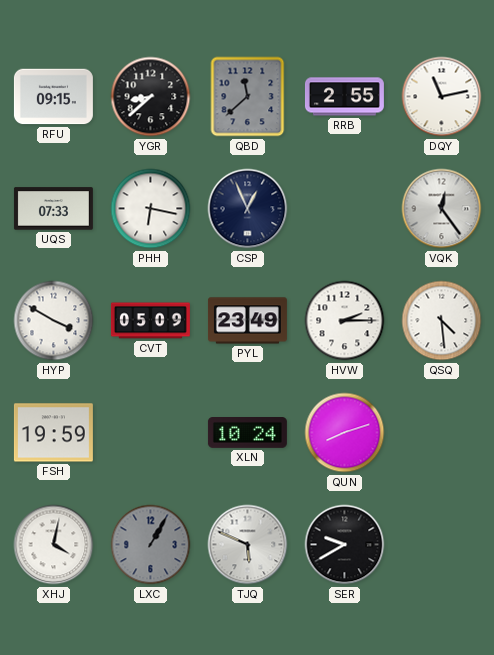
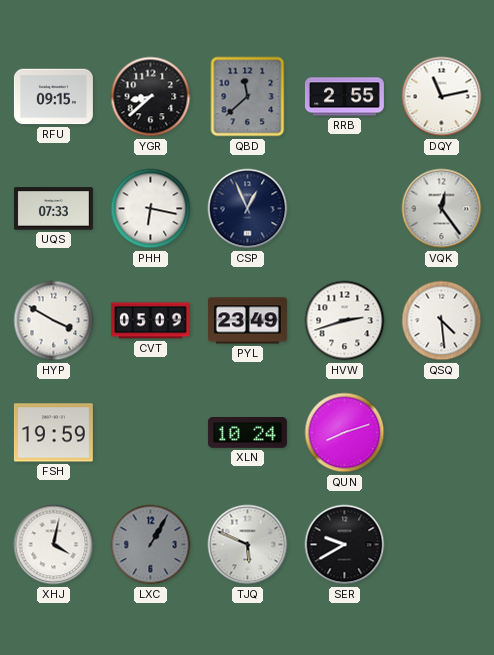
HVW: 2:15 -> 2:42 (345, 321)
